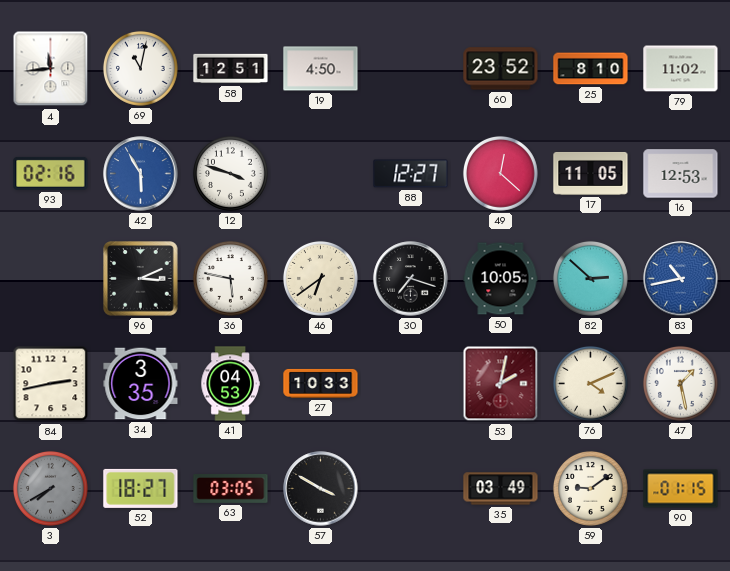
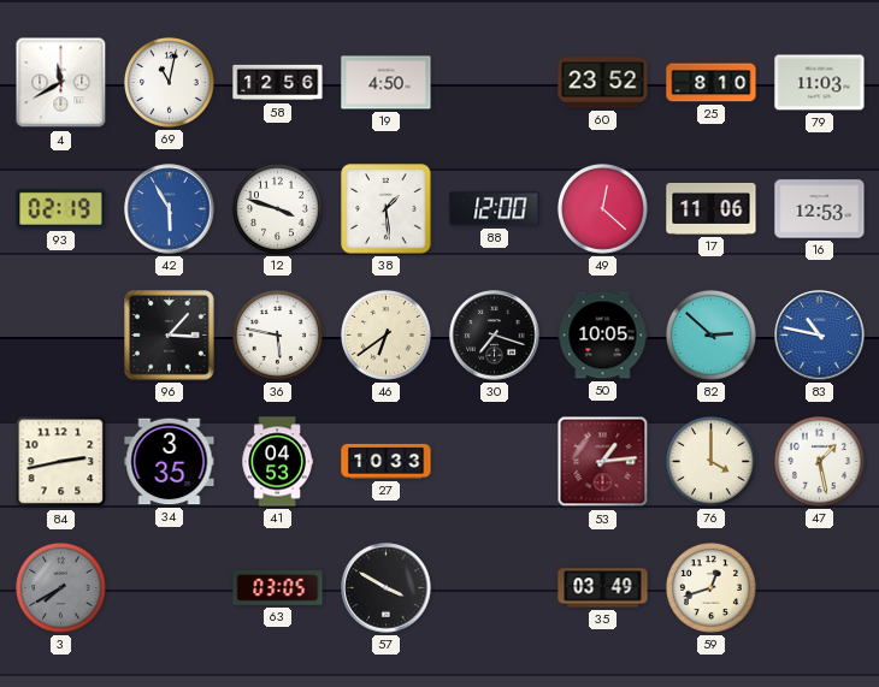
4: 11:44 -> 11:40 (61, 83)
58: 12:51 -> 12:56 (278, 83)
79: 11:02 -> 11:03 (820, 83)
93: 02:16 -> 02:19 (61, 208)
38: none -> 1:29 (387, 209)
88: 12:27 -> 12:00 (495, 209)
17: 11:05 -> 11:06 (712, 208)
96: 3:11 -> 3:07 (170, 336)
83: 10:43 -> 10:47 (820, 336)
53: 2:02 -> 1:14 (603, 462)
76: 4:11 -> 4:00 (710, 461)
52: 18:27 -> none (141, 488)
59: 9:09 -> 12:42 (710, 587)
90: 01:15 -> none (681, 489)
